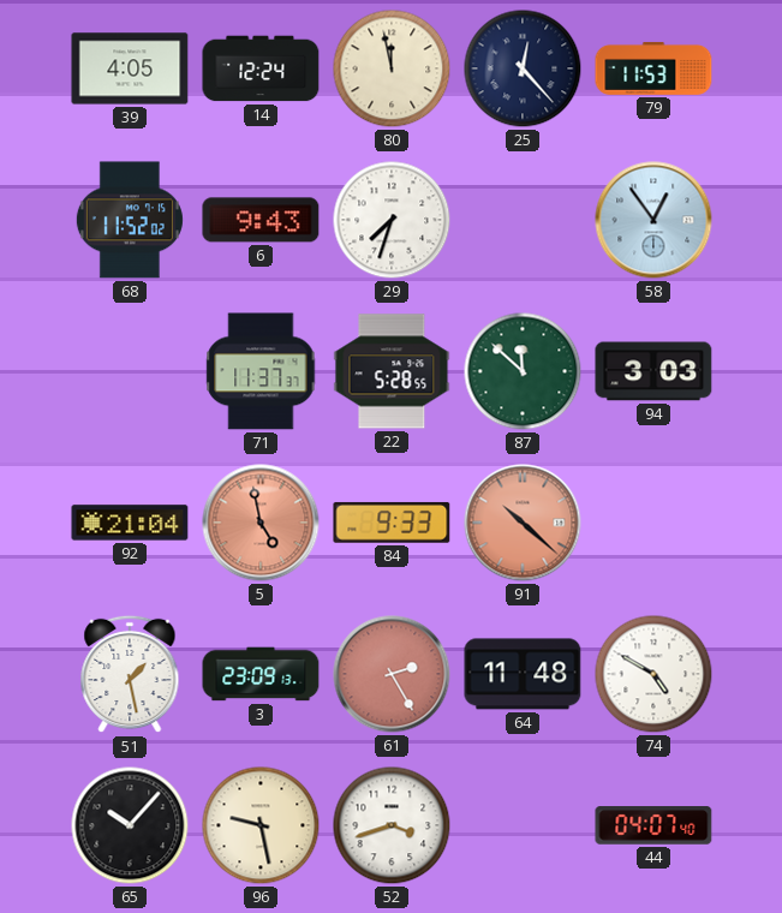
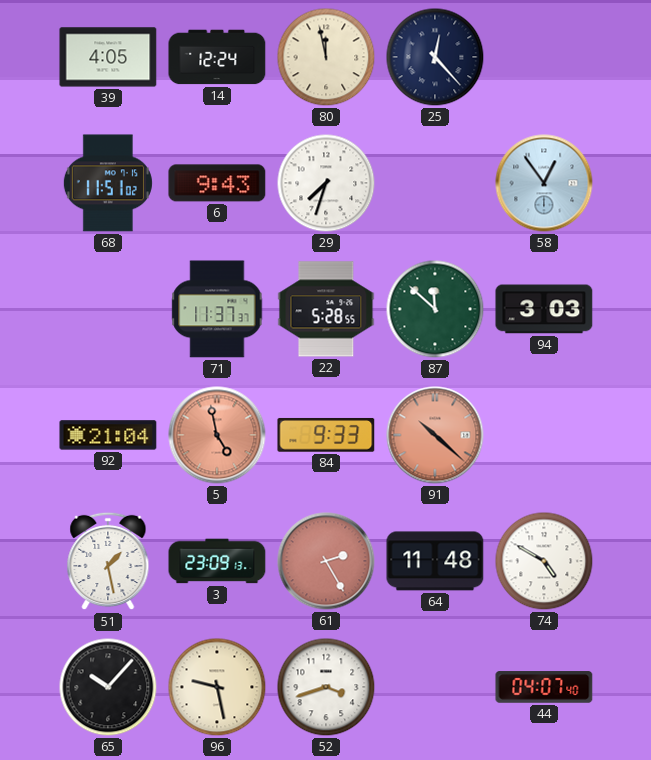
79: 11:53 -> none (653, 68)
68: 11:52 -> 11:51 (108, 183)
